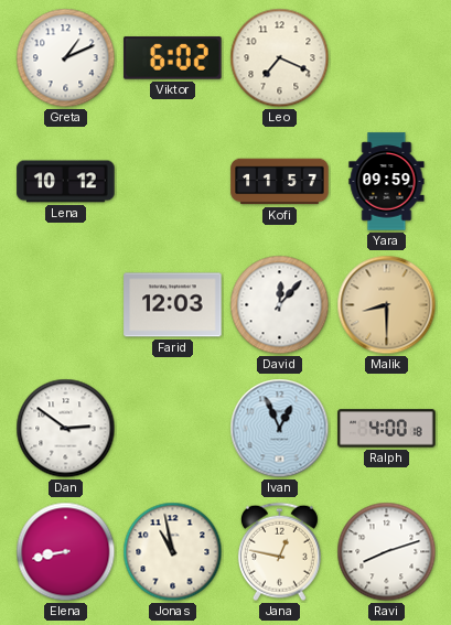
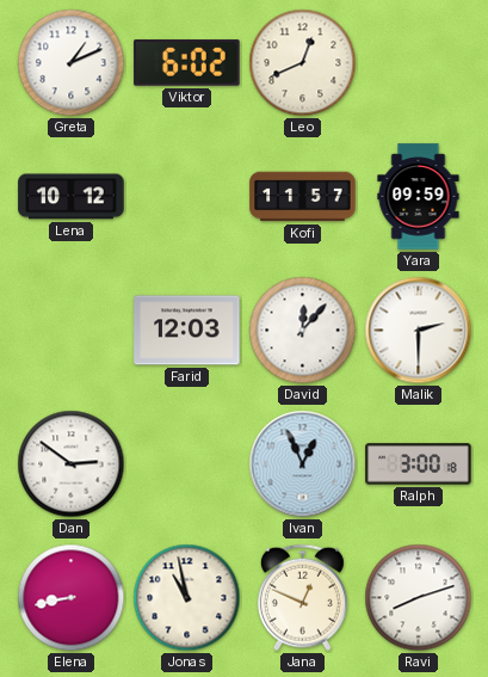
Leo: 7:19 -> 12:41 (303, 63)
Malik: 8:30 -> 2:30 (419, 331)
Malik dial: champagne -> white (419, 331)
Ralph: 4:00 -> 3:00 (419, 464)
Jana: 12:47 -> 12:49 (302, 598)
